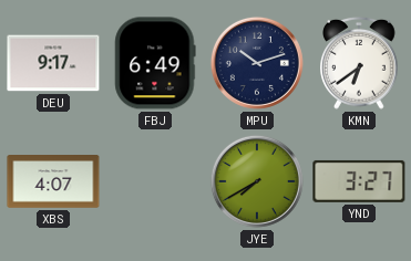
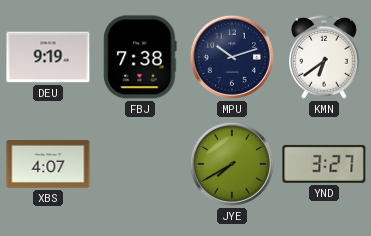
DEU: 9:17 -> 9:19 (48, 57)
FBJ: 6:49 -> 7:38 (140, 57)
